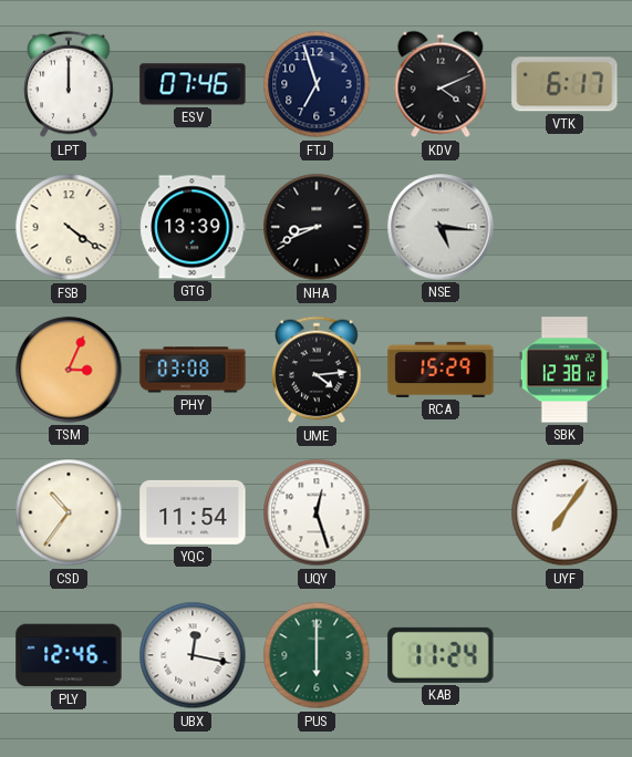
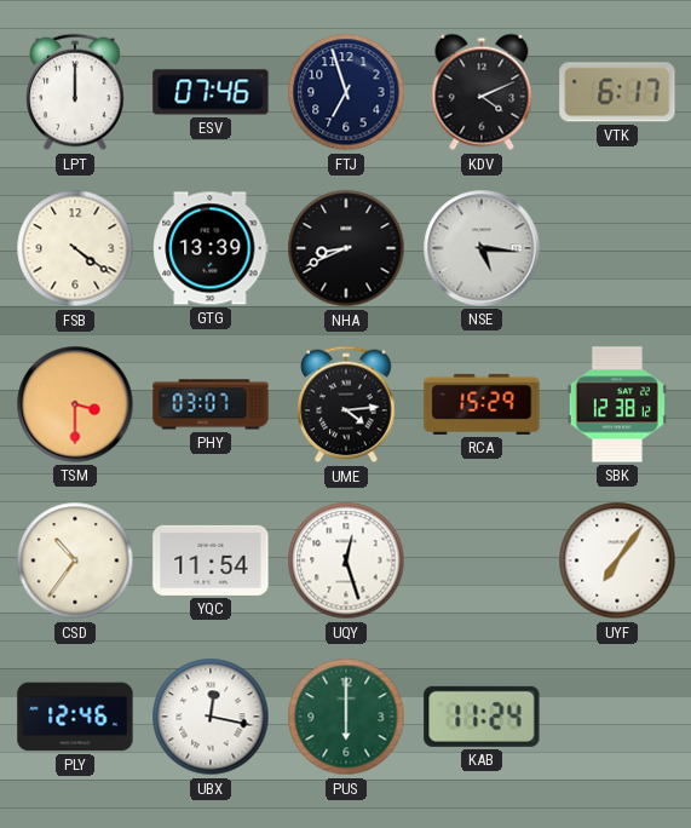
TSM: 3:04 -> 3:30 (75, 404)
PHY: 03:08 -> 03:07 (211, 404)
